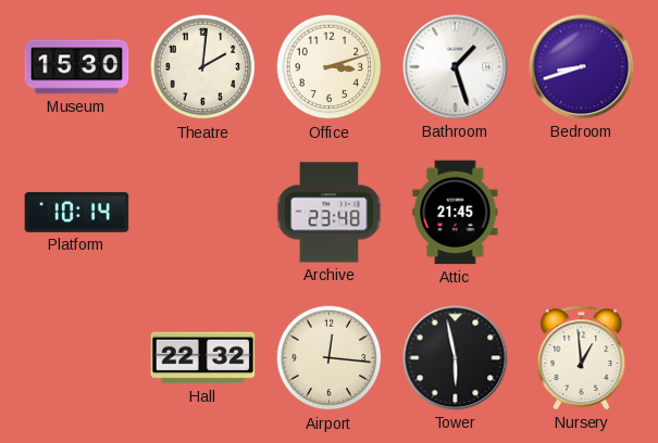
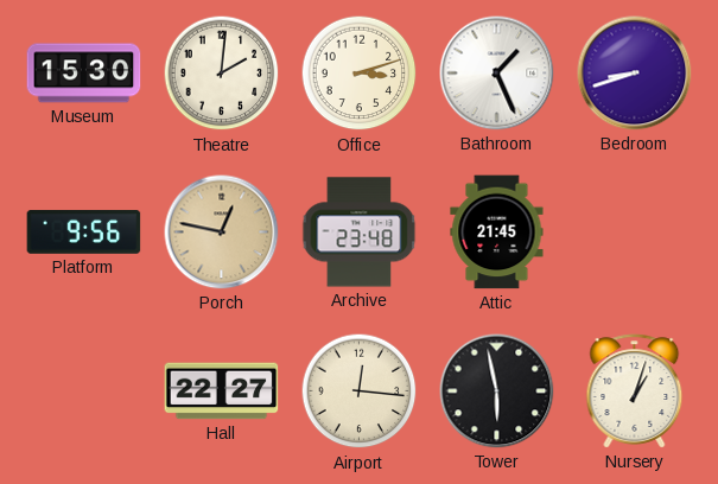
Bathroom: 1:27 -> 1:26 (497, 74)
Platform: 10:14 -> 9:56 (84, 233)
Porch: none -> 12:47 (222, 233)
Hall: 22:32 -> 22:27 (222, 391)
Nursery: 12:59 -> 1:03 (635, 391)
